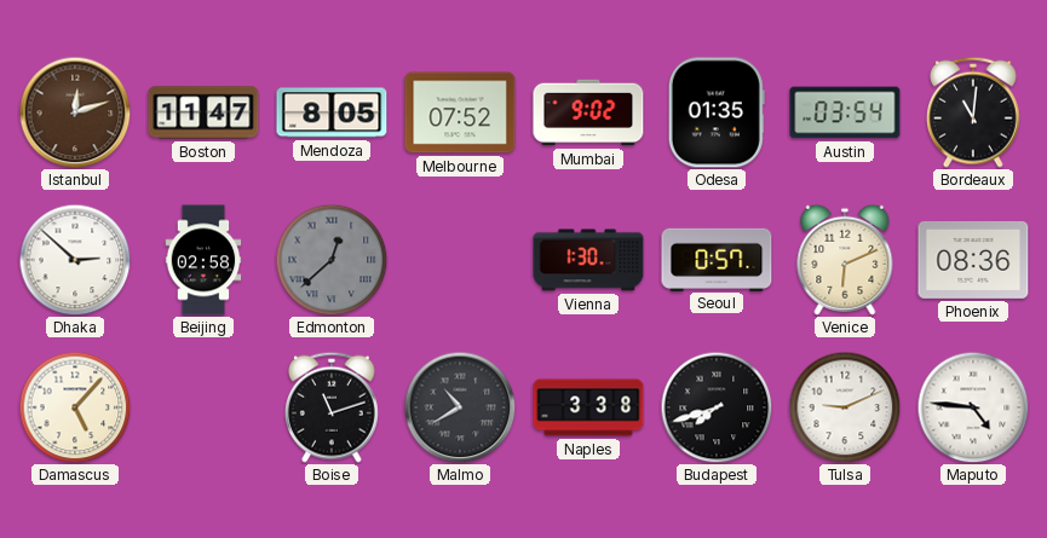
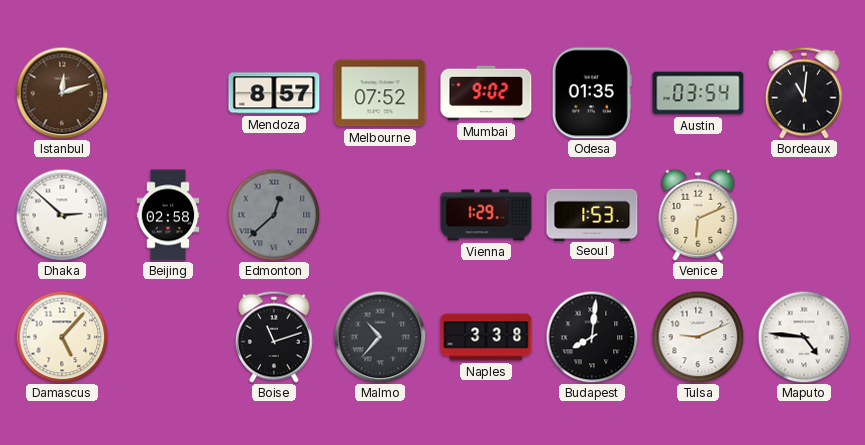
Boston: 11:47 -> none (203, 112)
Mendoza: 8:05 -> 8:57 (274, 93)
Vienna: 1:30 -> 1:29 (486, 215)
Seoul: 0:57 -> 1:53 (592, 214)
Phoenix: 08:36 -> none (973, 260)
Malmo: 10:40 -> 10:37 (380, 337)
Budapest: 7:42 -> 8:01 (592, 337)
